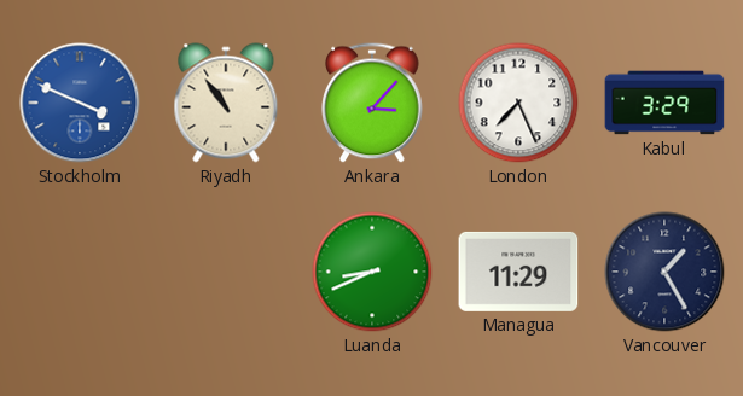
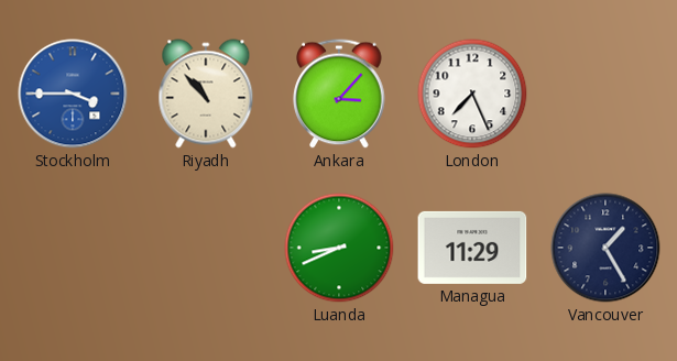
Stockholm: 3:49 -> 3:45 (73, 94)
Riyadh: 10:54 -> 10:53 (206, 94)
Kabul: 3:29 -> none (664, 103)
